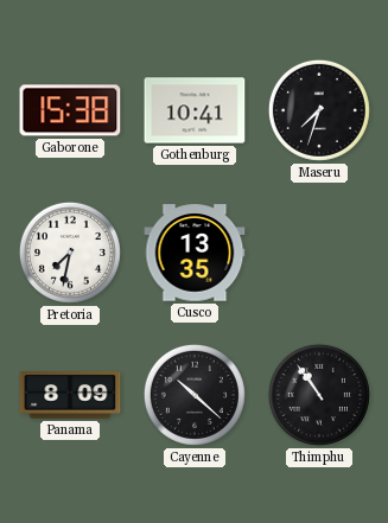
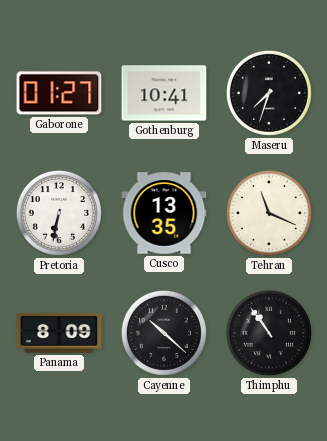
Gaborone: 15:38 -> 01:27 (59, 93)
Pretoria: 7:32 -> 6:32 (59, 213)
Tehran: none -> 11:19 (269, 213)
